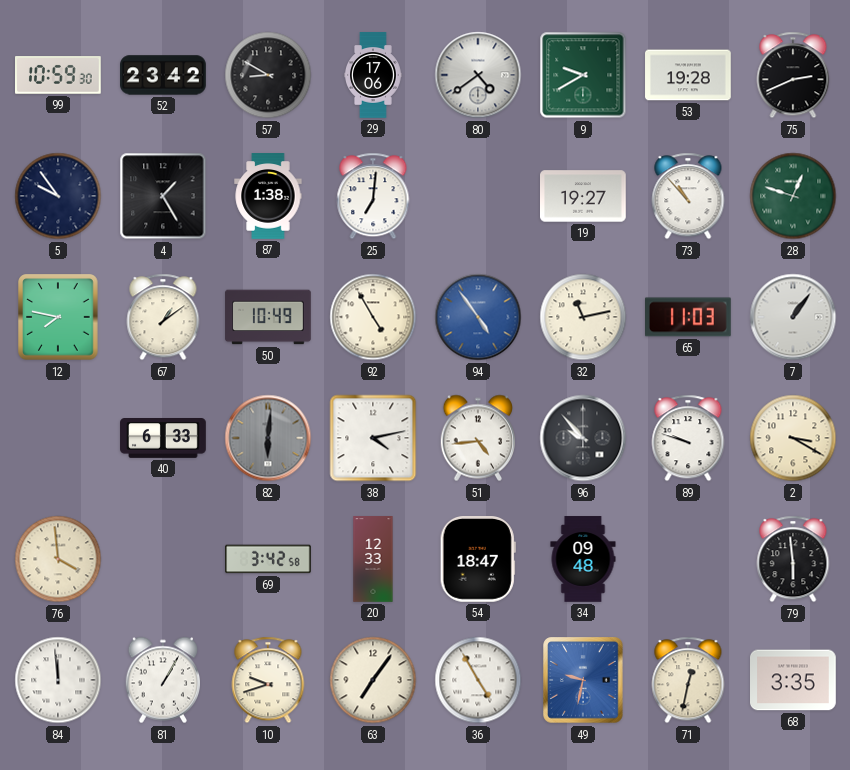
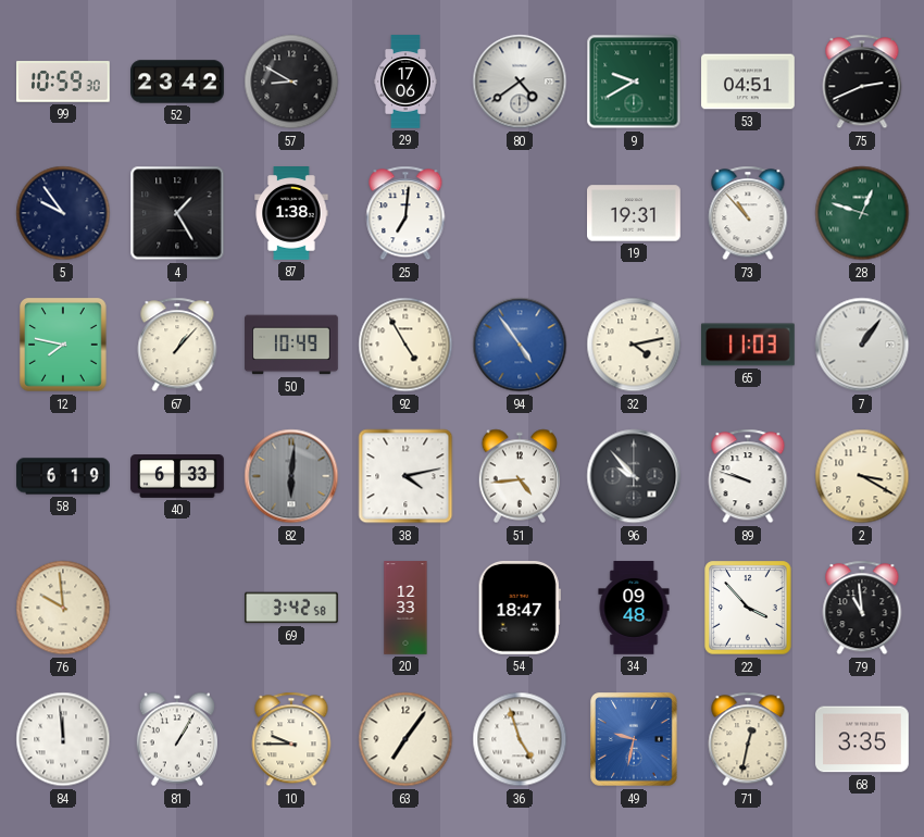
53: 19:28 -> 04:51 (748, 82)
19: 19:27 -> 19:31 (634, 213)
67: 1:09 -> 1:07 (177, 345)
32: 11:13 -> 4:13 (634, 345)
58: none -> 6:19 (63, 476)
76: 3:59 -> 9:59 (63, 608)
22: none -> 3:53 (748, 608)
79: 5:59 -> 10:59 (862, 608)
10: 9:42 -> 9:45 (291, 739)
36: 4:55 -> 4:57 (520, 739)
